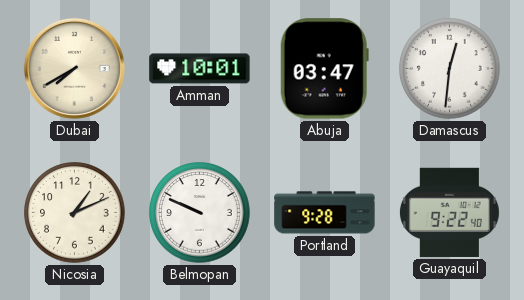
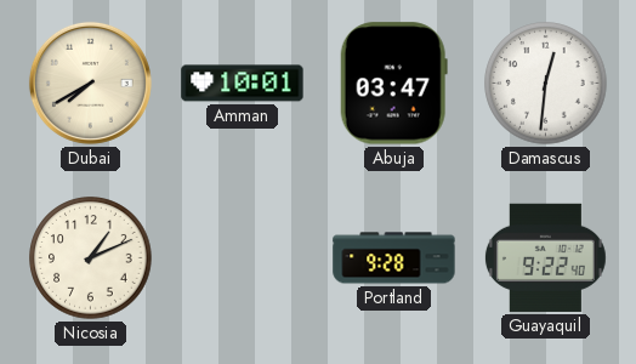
Belmopan: 9:49 -> none (200, 213)
